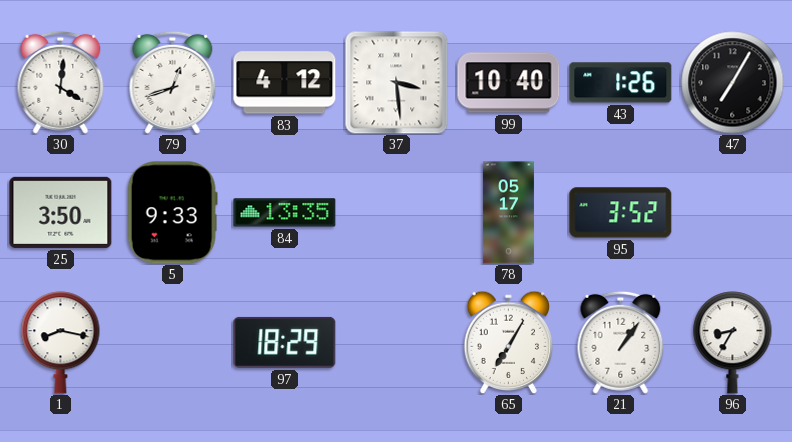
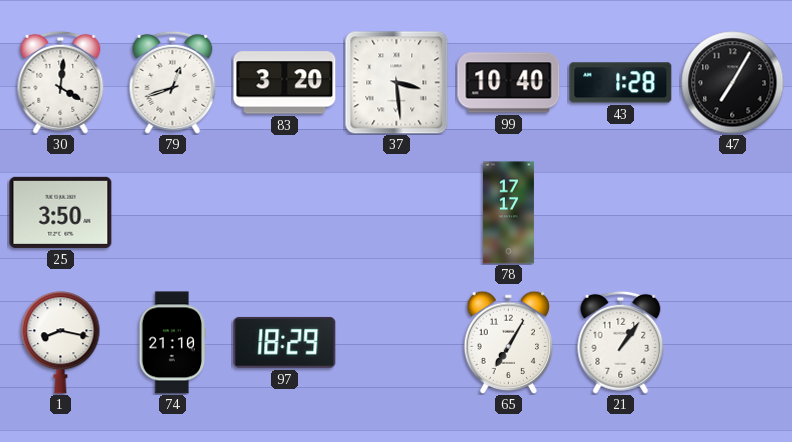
83: 4:12 -> 3:20 (285, 83)
43: 1:26 -> 1:28 (621, 83)
5: 9:33 -> none (172, 213)
84: 13:35 -> none (285, 213)
78: 05:17 -> 17:17 (508, 213)
95: 3:52 -> none (621, 213)
74: none -> 21:10 (173, 343)
96: 8:35 -> none (733, 343)
